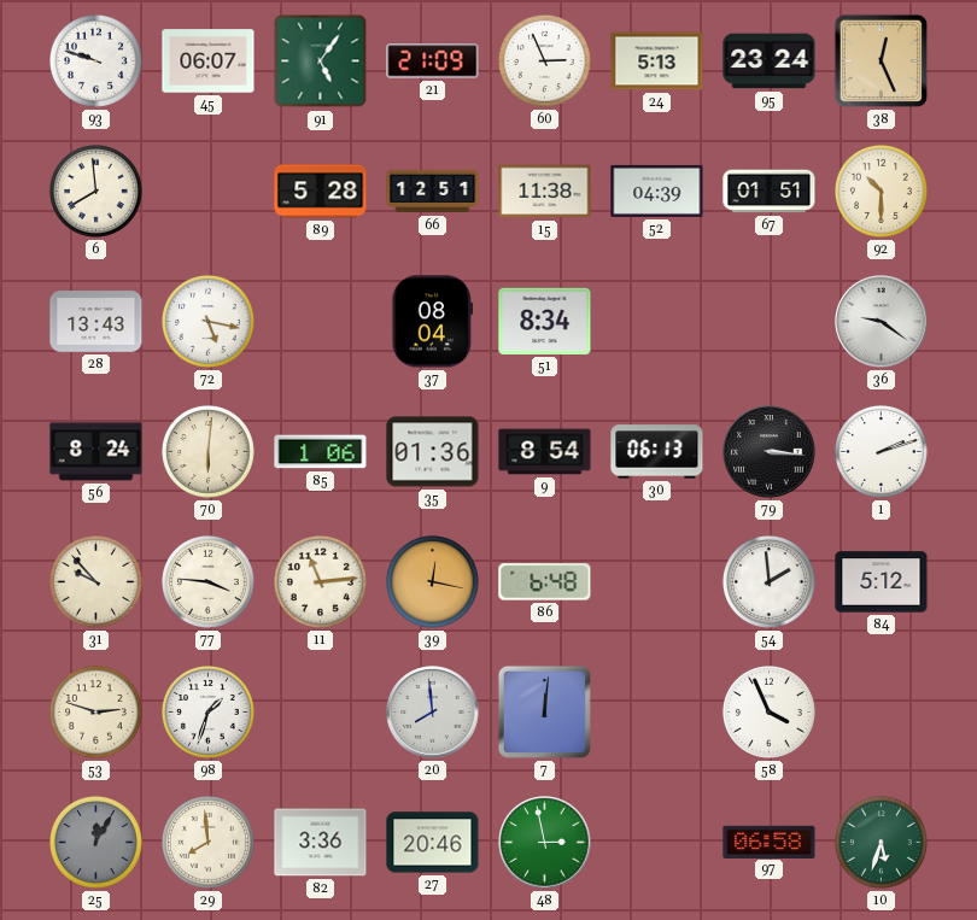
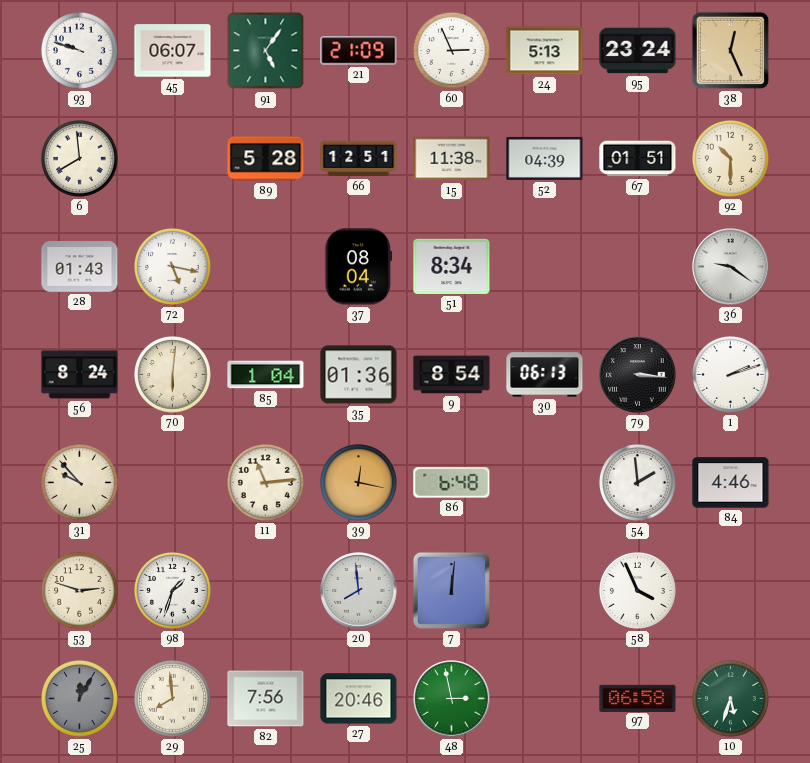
28: 13:43 -> 01:43 (80, 267)
85: 1:06 -> 1:04 (266, 375)
77: 3:46 -> none (207, 581)
84: 5:12 -> 4:46 (731, 483)
82: 3:36 -> 7:56 (266, 699)
